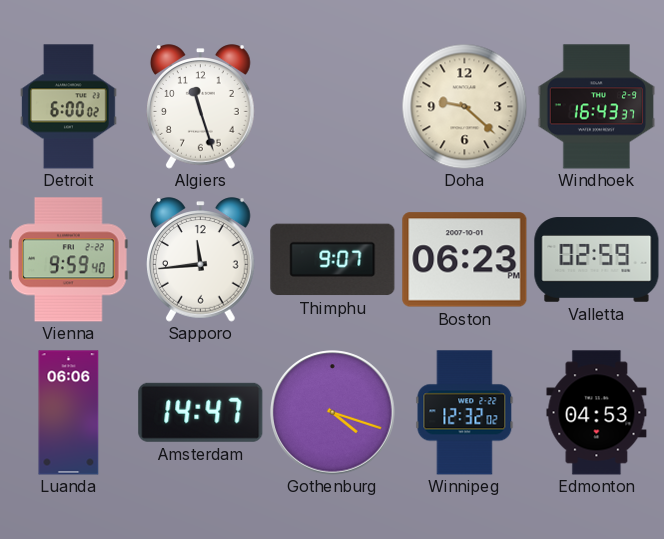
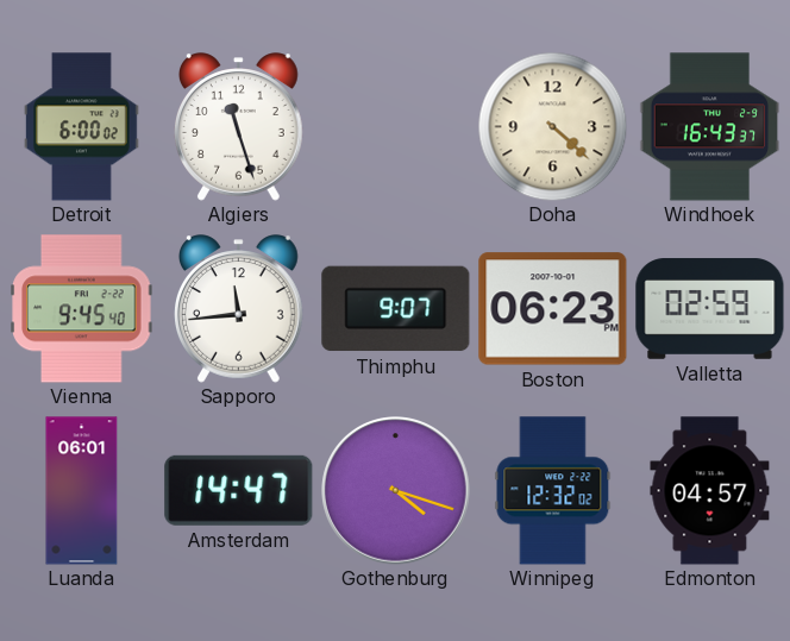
Doha: 9:22 -> 4:22 (552, 126)
Vienna: 9:59 -> 9:45 (82, 309)
Luanda: 06:06 -> 06:01 (82, 491)
Edmonton: 04:53 -> 04:57 (710, 491)
